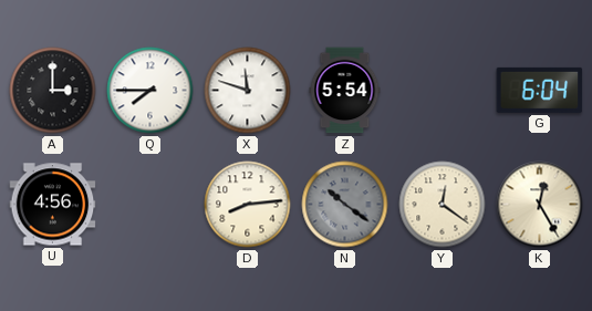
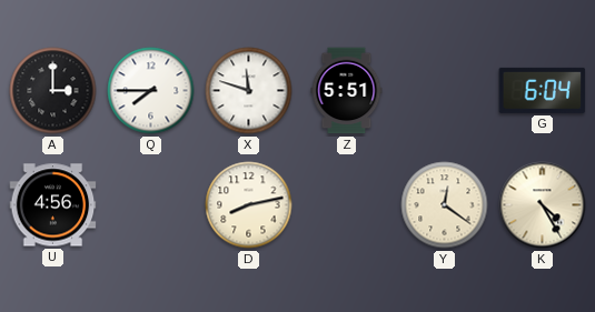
Z: 5:54 -> 5:51 (347, 91)
D: 8:14 -> 8:13 (249, 205)
N: 10:21 -> none (345, 205)
K: 12:25 -> 4:25 (543, 205)
